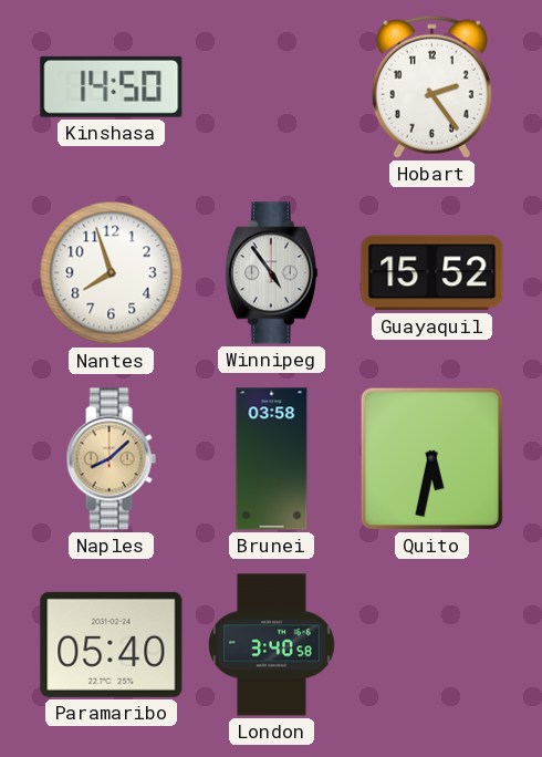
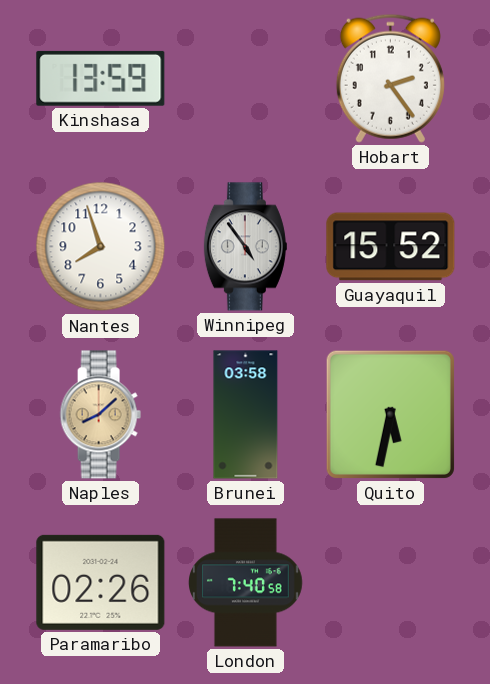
Kinshasa: 14:50 -> 13:59 (101, 78)
Paramaribo: 05:40 -> 02:26 (101, 582)
London: 3:40 -> 7:40 (246, 583)
